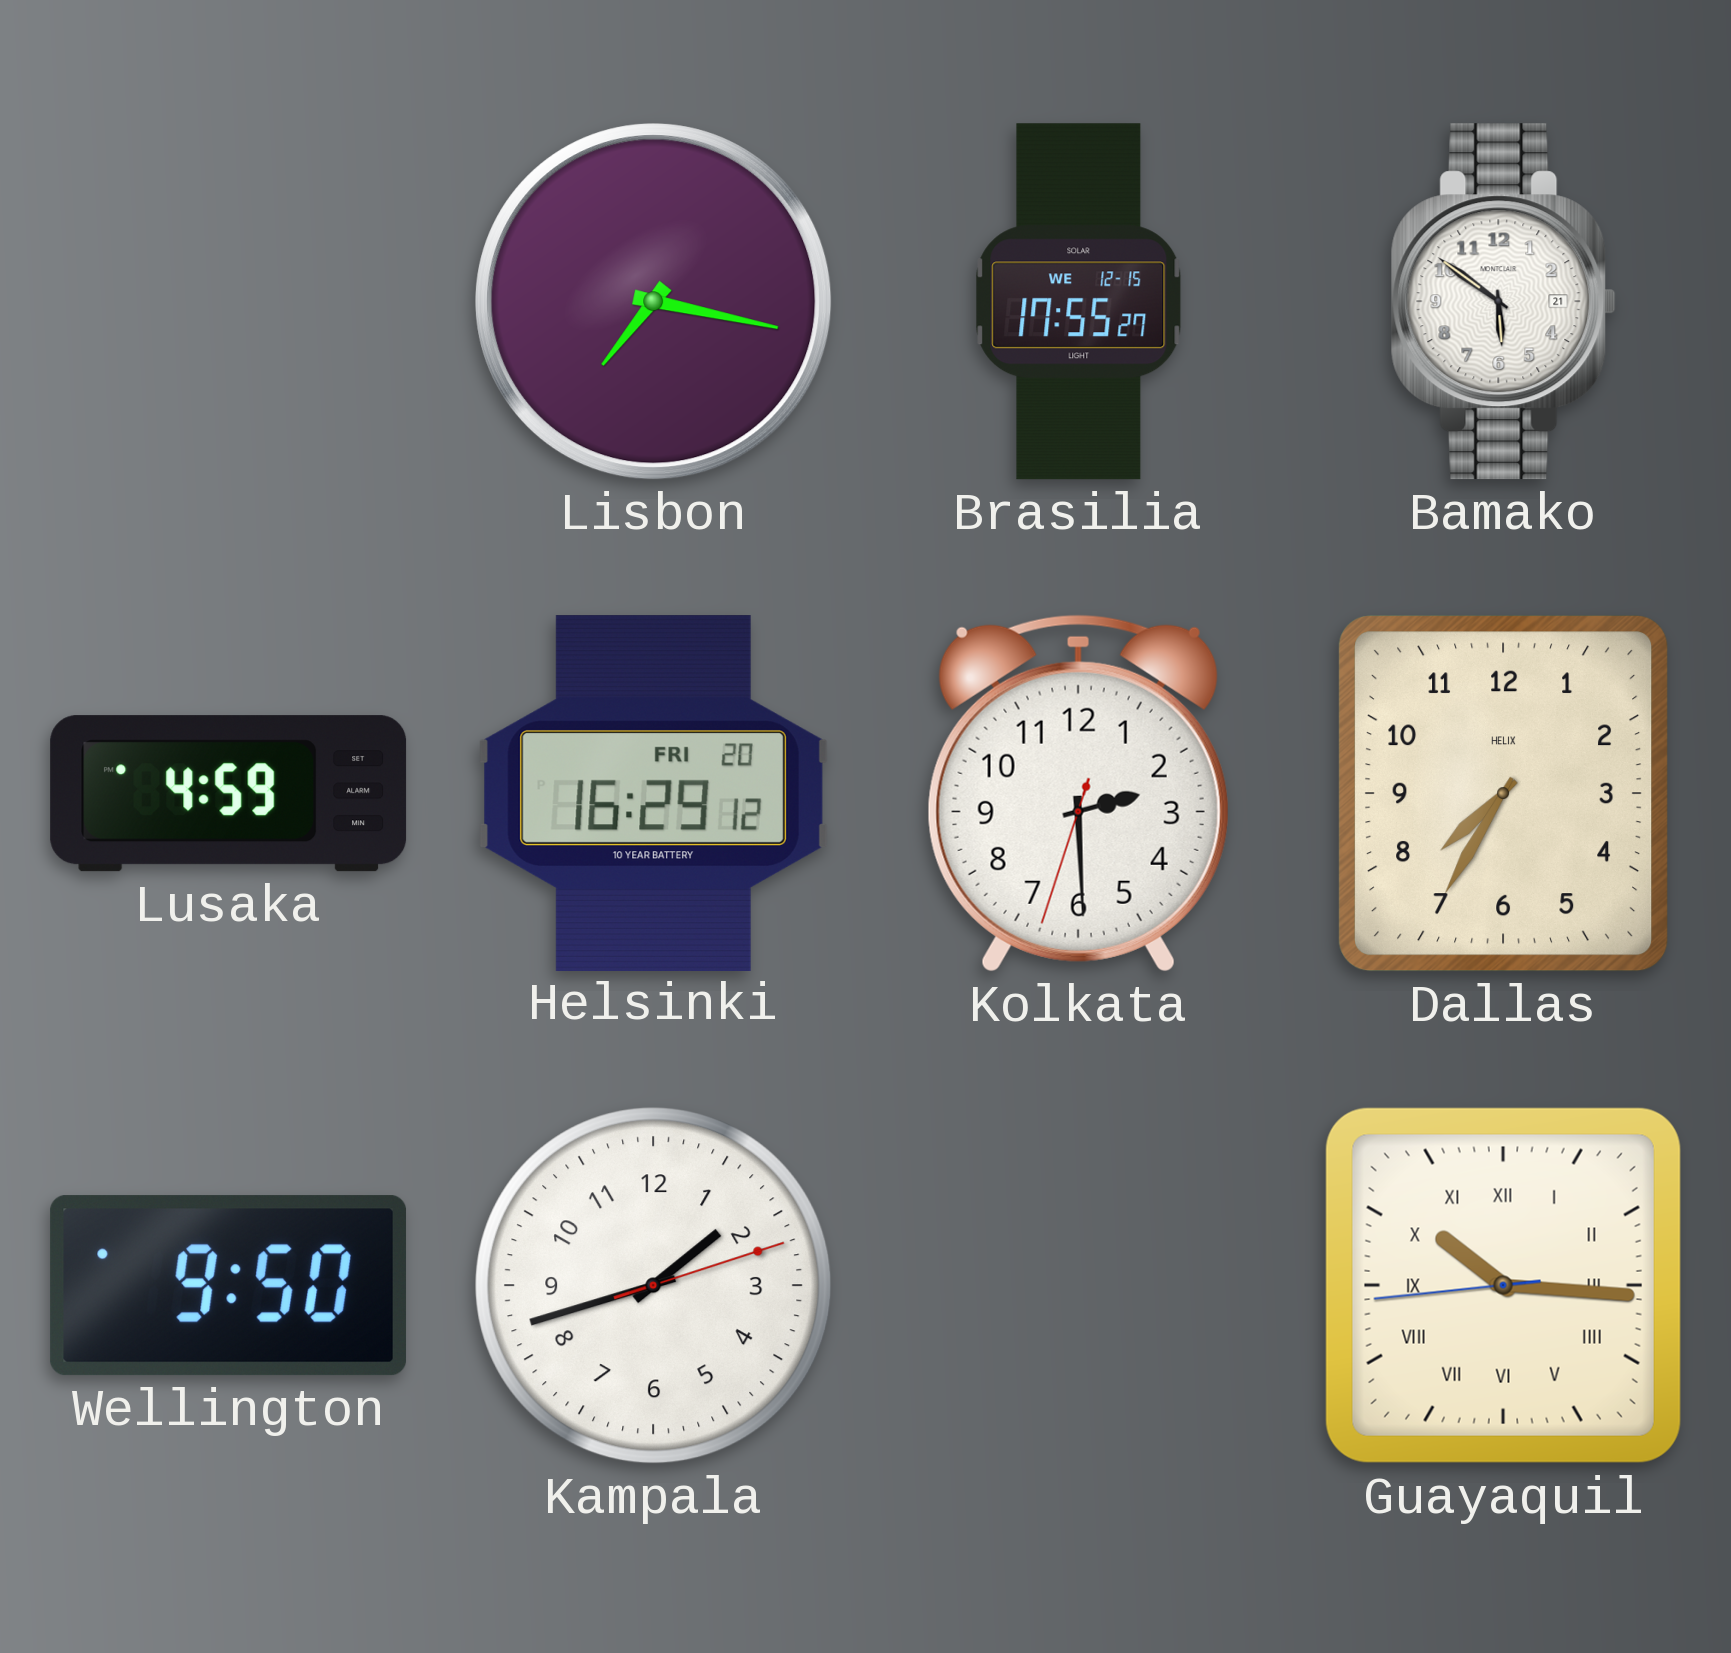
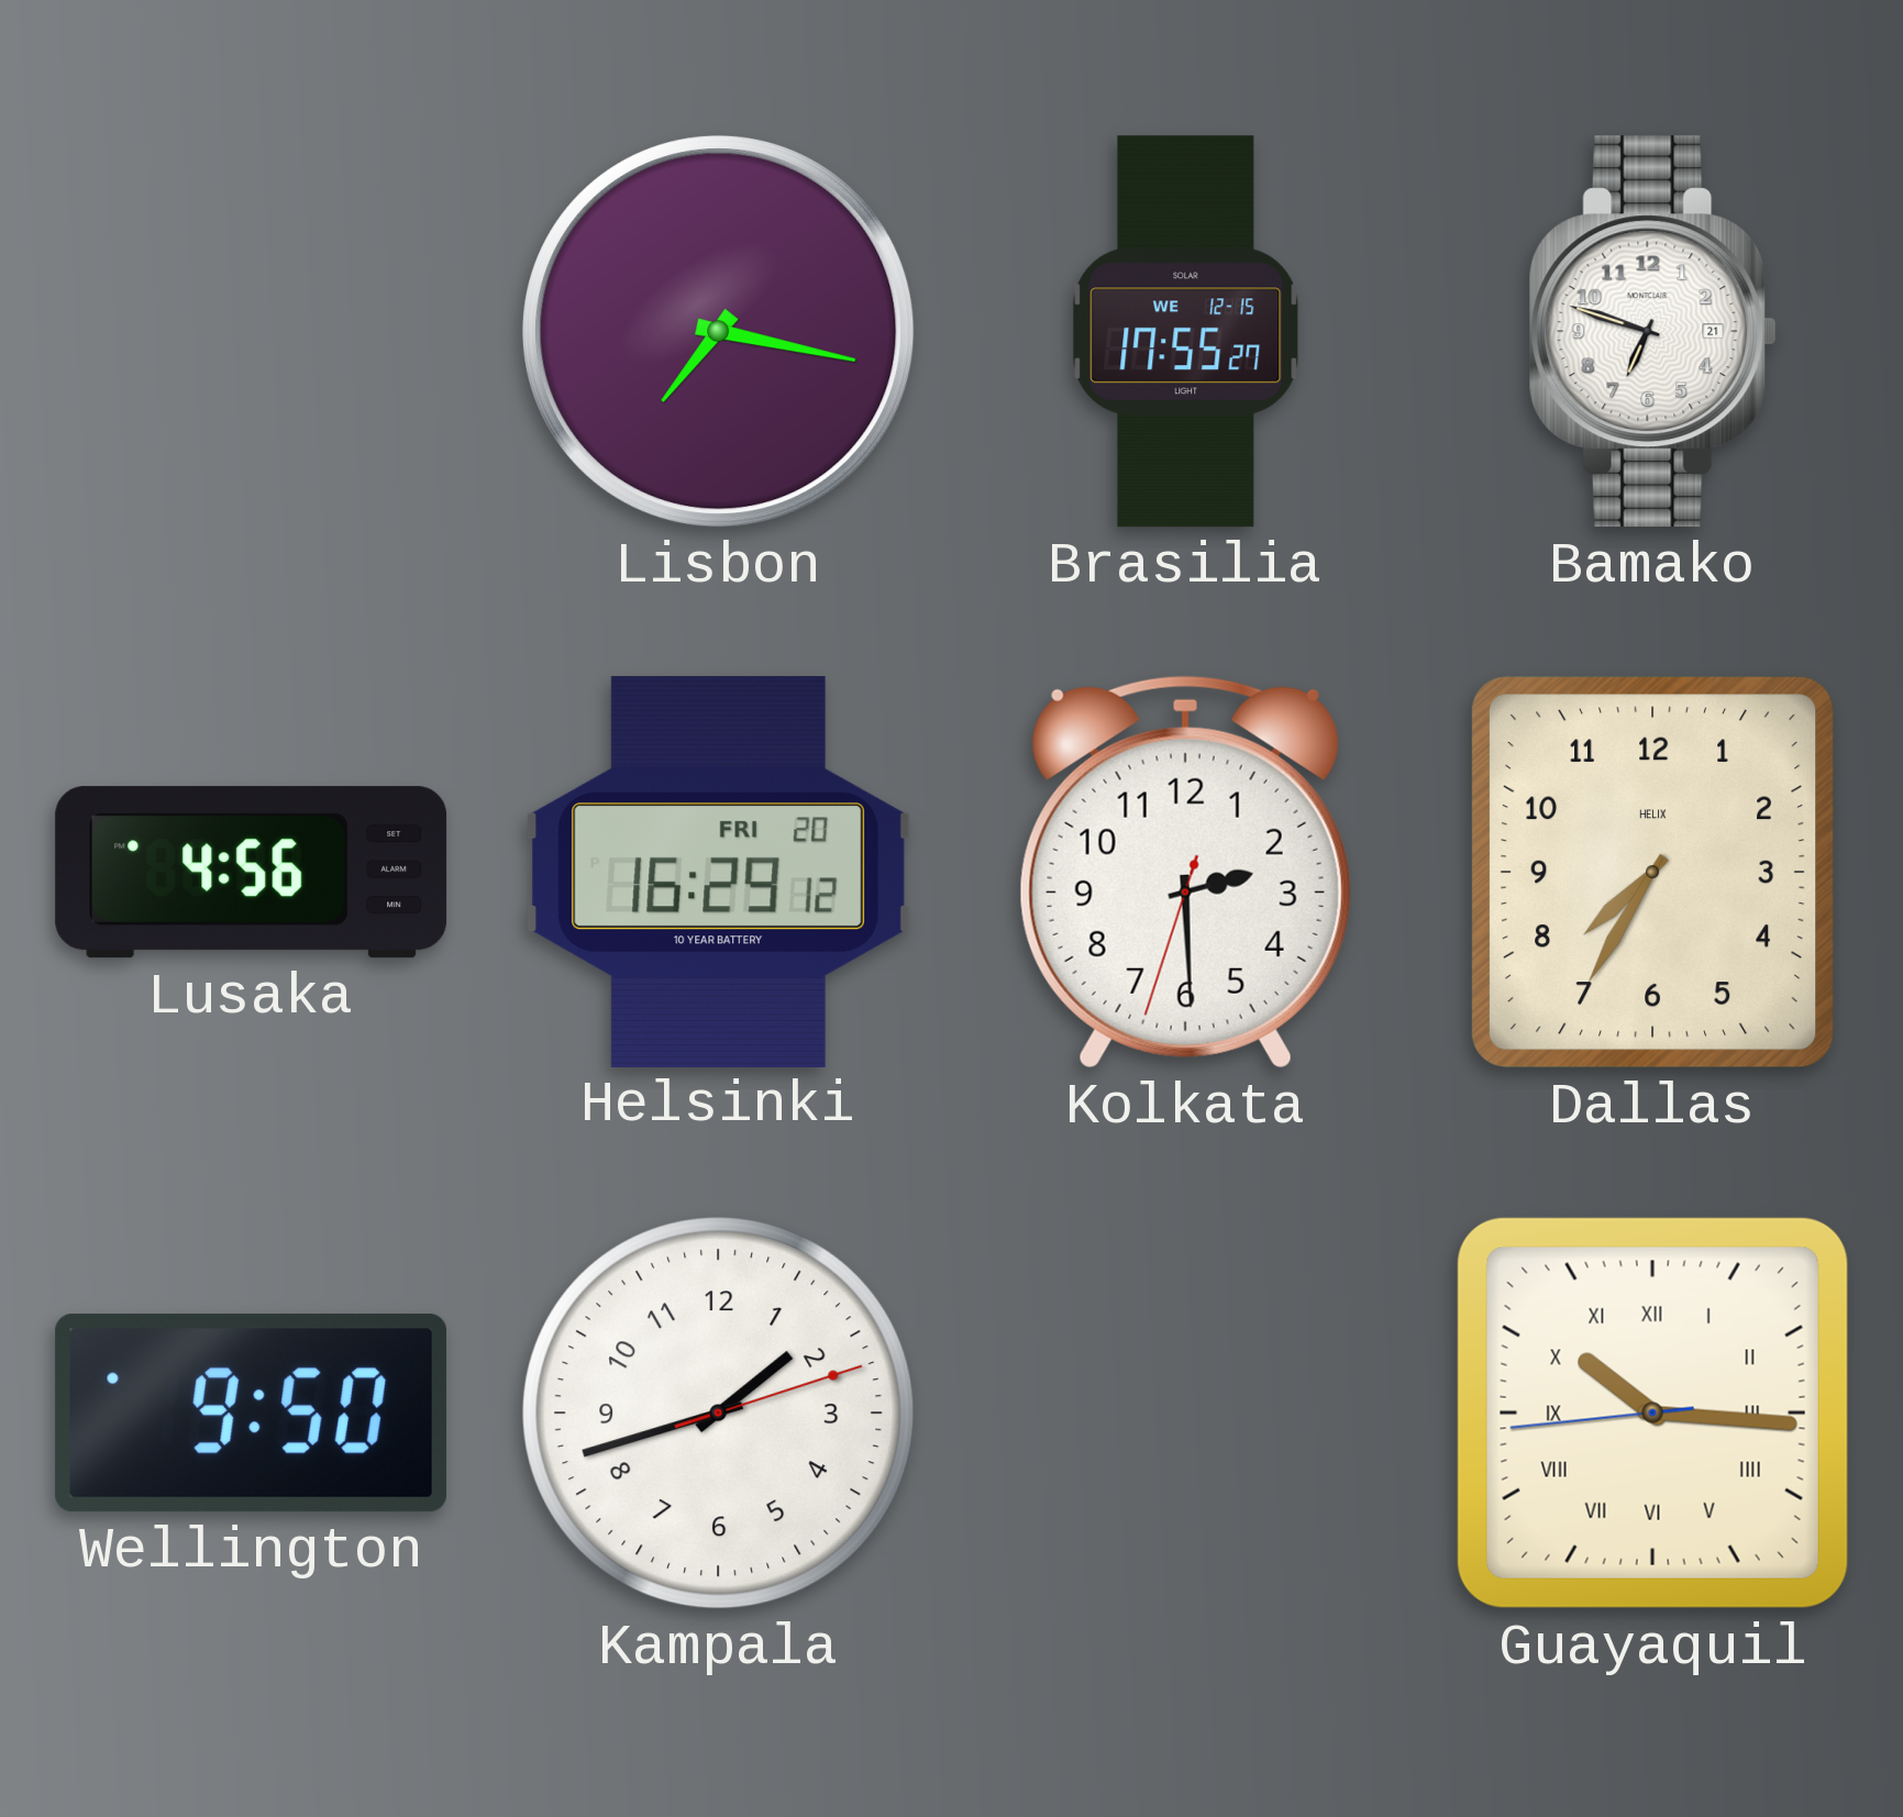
Bamako: 5:51 -> 6:48 (1652, 332)
Lusaka: 4:59 -> 4:56 (252, 873)
